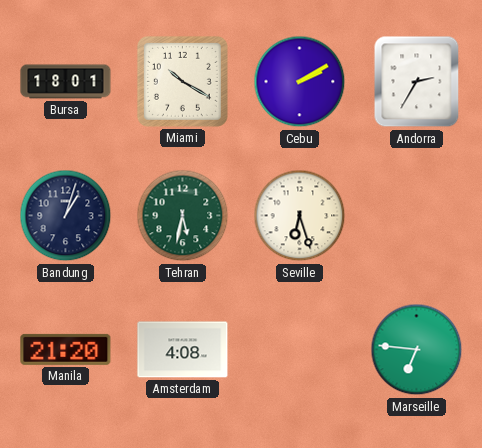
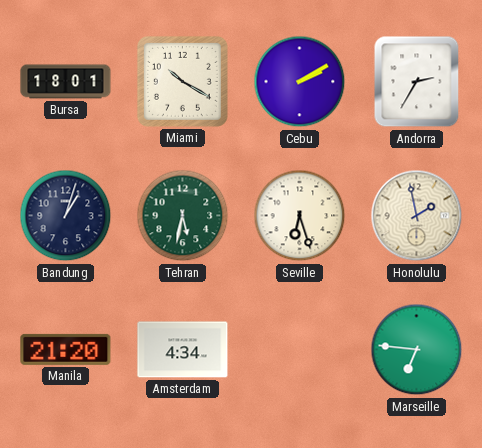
Honolulu: none -> 1:58 (417, 216)
Amsterdam: 4:08 -> 4:34 (183, 350)
